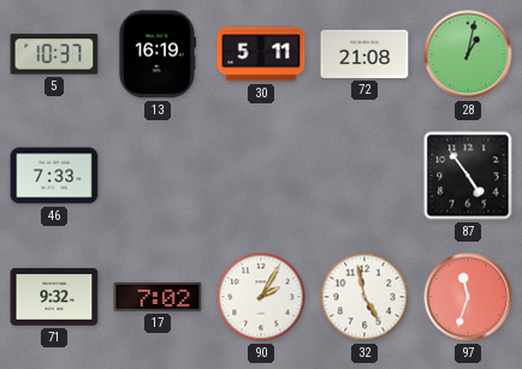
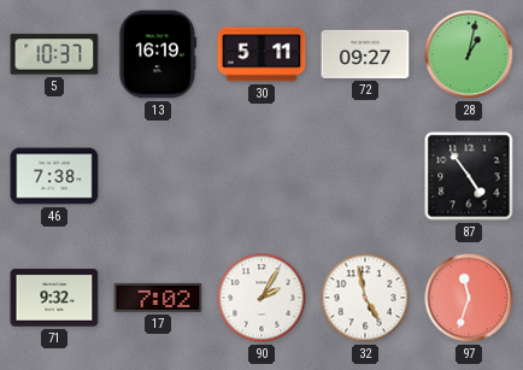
72: 21:08 -> 09:27 (365, 54)
46: 7:33 -> 7:38 (54, 176)
